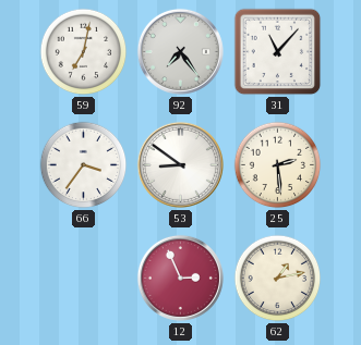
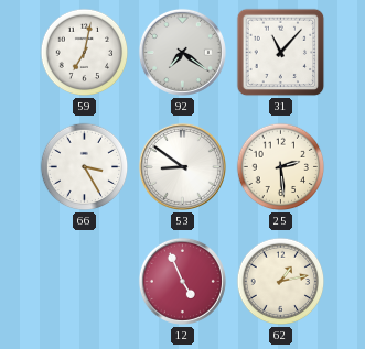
92: 7:24 -> 7:21 (182, 52)
66: 3:36 -> 3:25 (85, 167)
12: 2:56 -> 4:56 (182, 281)
